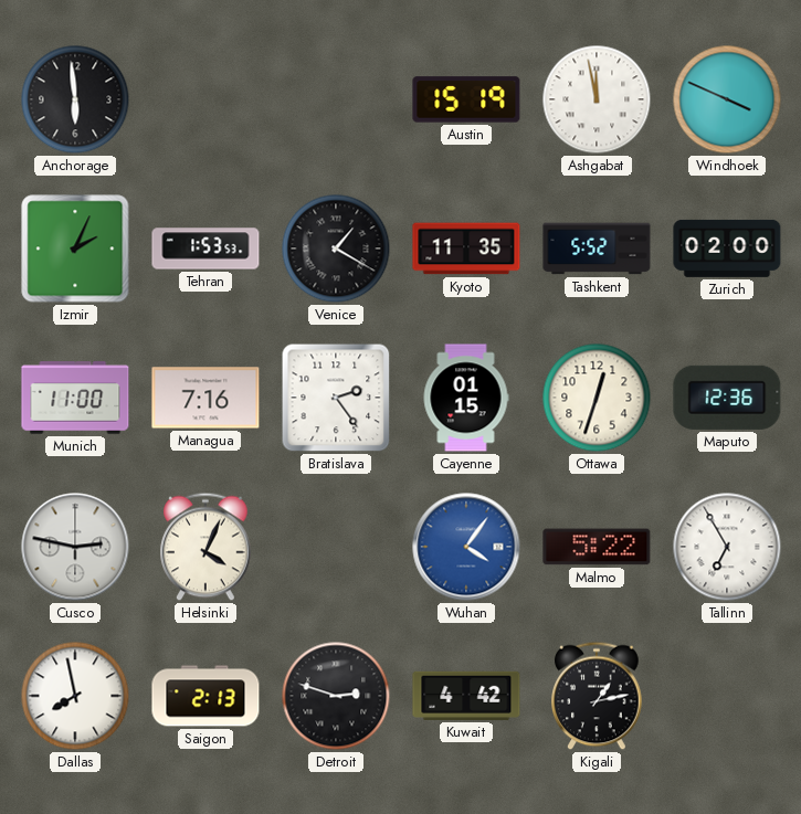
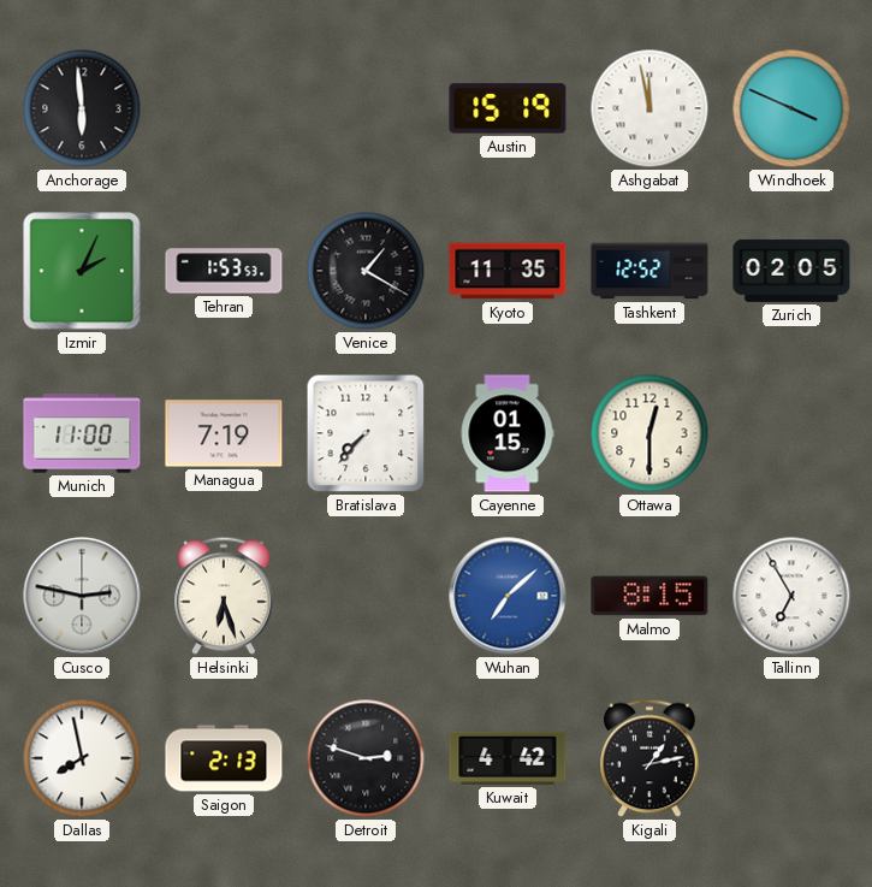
Tashkent: 5:52 -> 12:52 (649, 271)
Zurich: 02:00 -> 02:05 (791, 271)
Managua: 7:16 -> 7:19 (224, 433)
Bratislava: 2:24 -> 7:37 (366, 433)
Ottawa: 12:33 -> 12:30 (649, 433)
Maputo: 12:36 -> none (727, 398)
Helsinki: 4:04 -> 6:27 (224, 596)
Wuhan: 4:06 -> 7:08 (508, 596)
Malmo: 5:22 -> 8:15 (649, 596)
